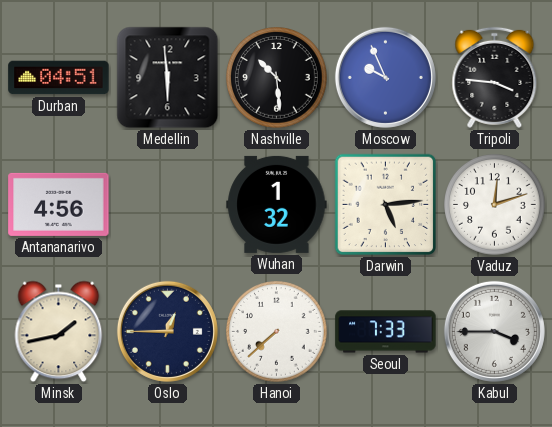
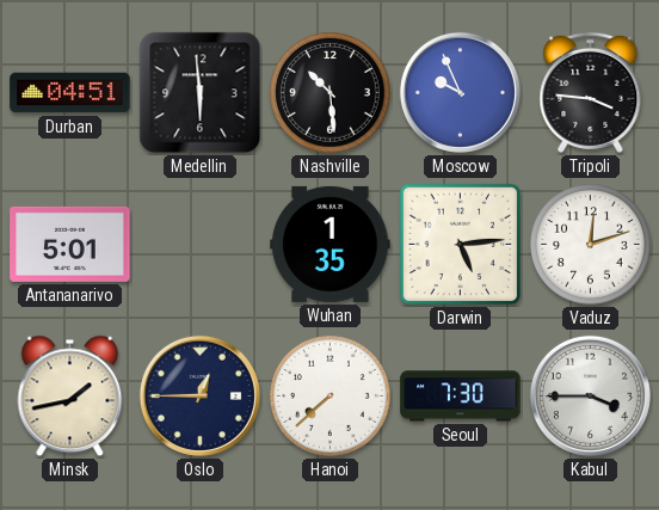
Antananarivo: 4:56 -> 5:01 (70, 244)
Wuhan: 1:32 -> 1:35 (331, 244)
Seoul: 7:33 -> 7:30 (461, 397)
